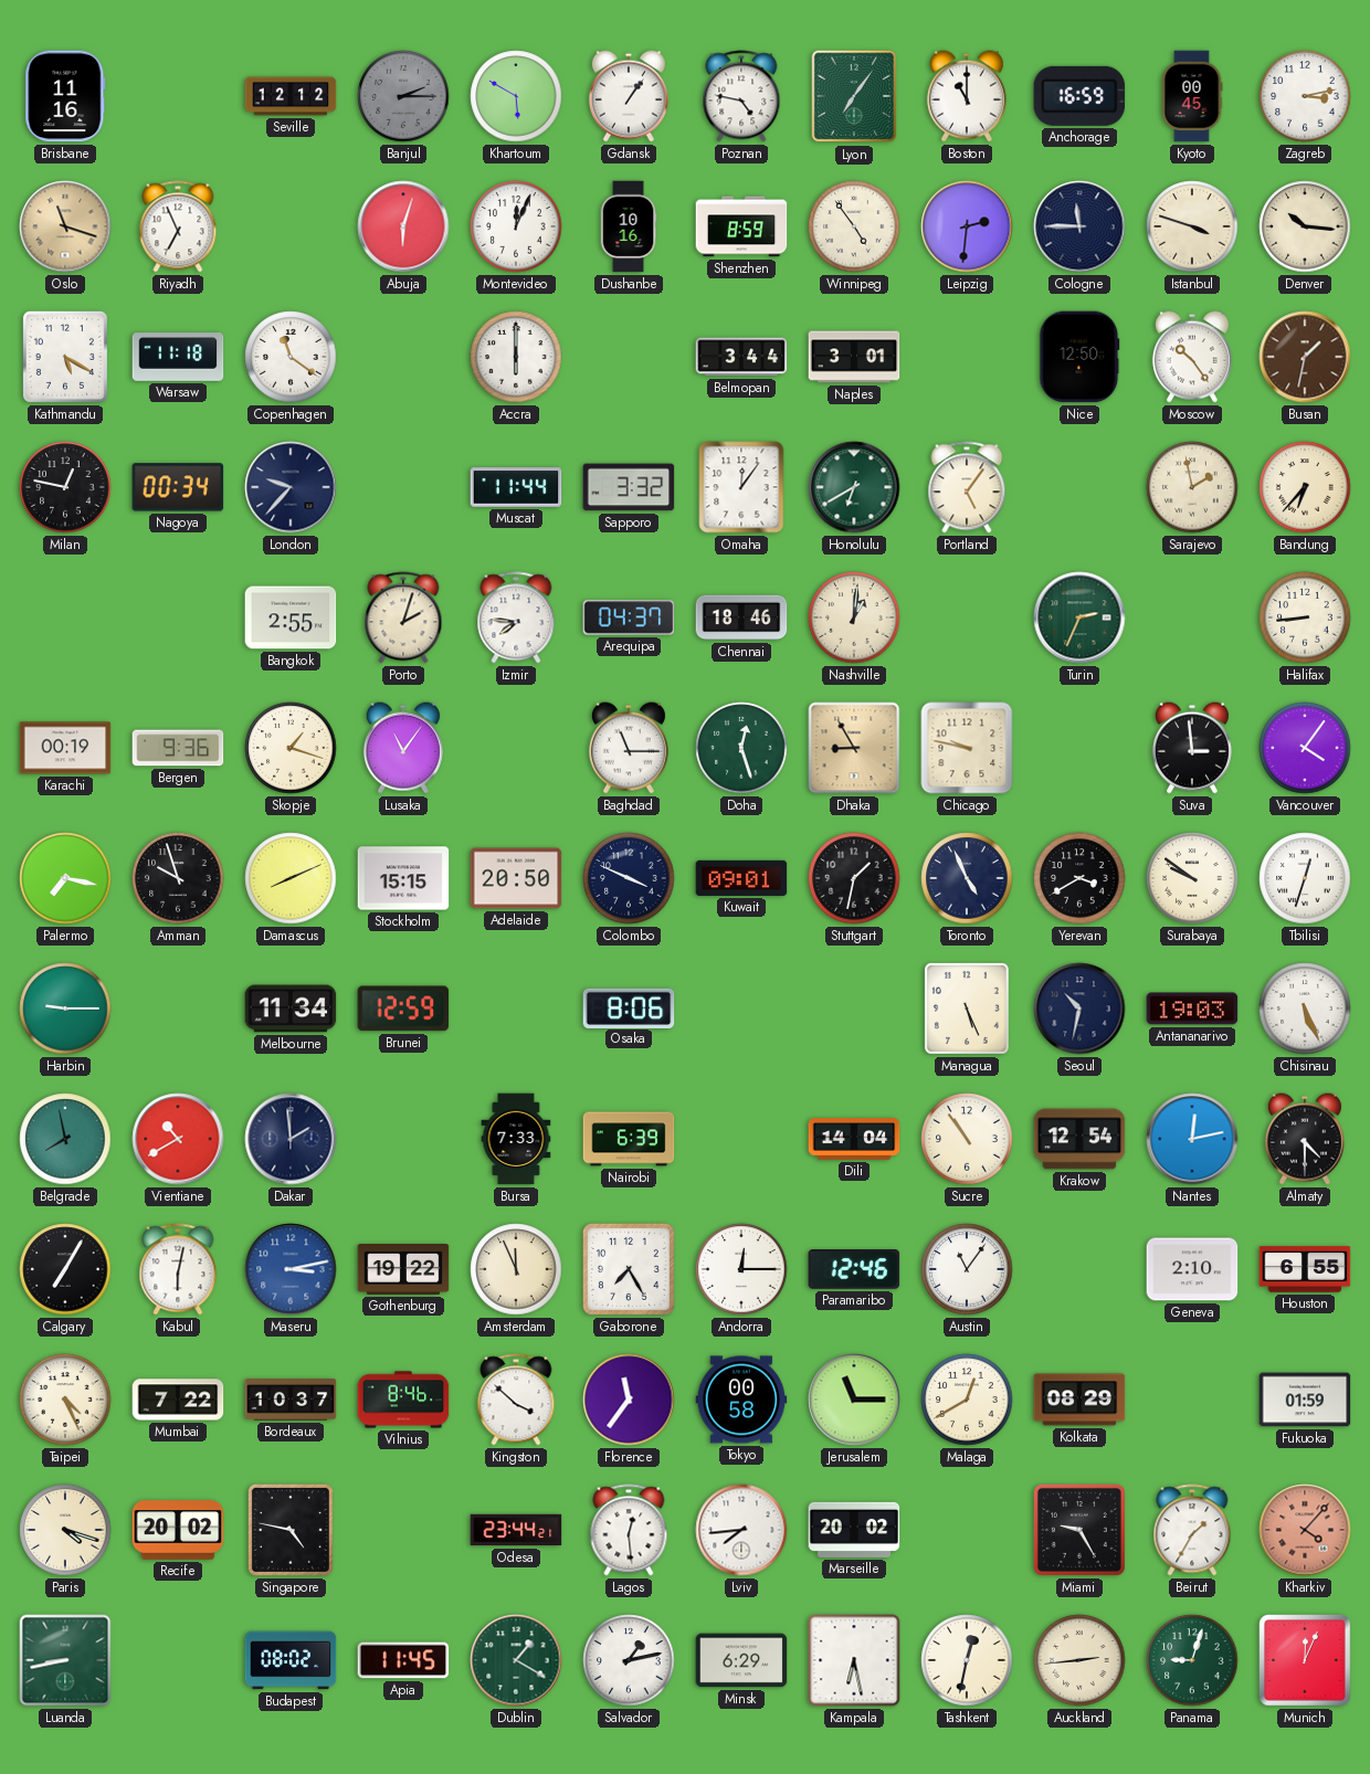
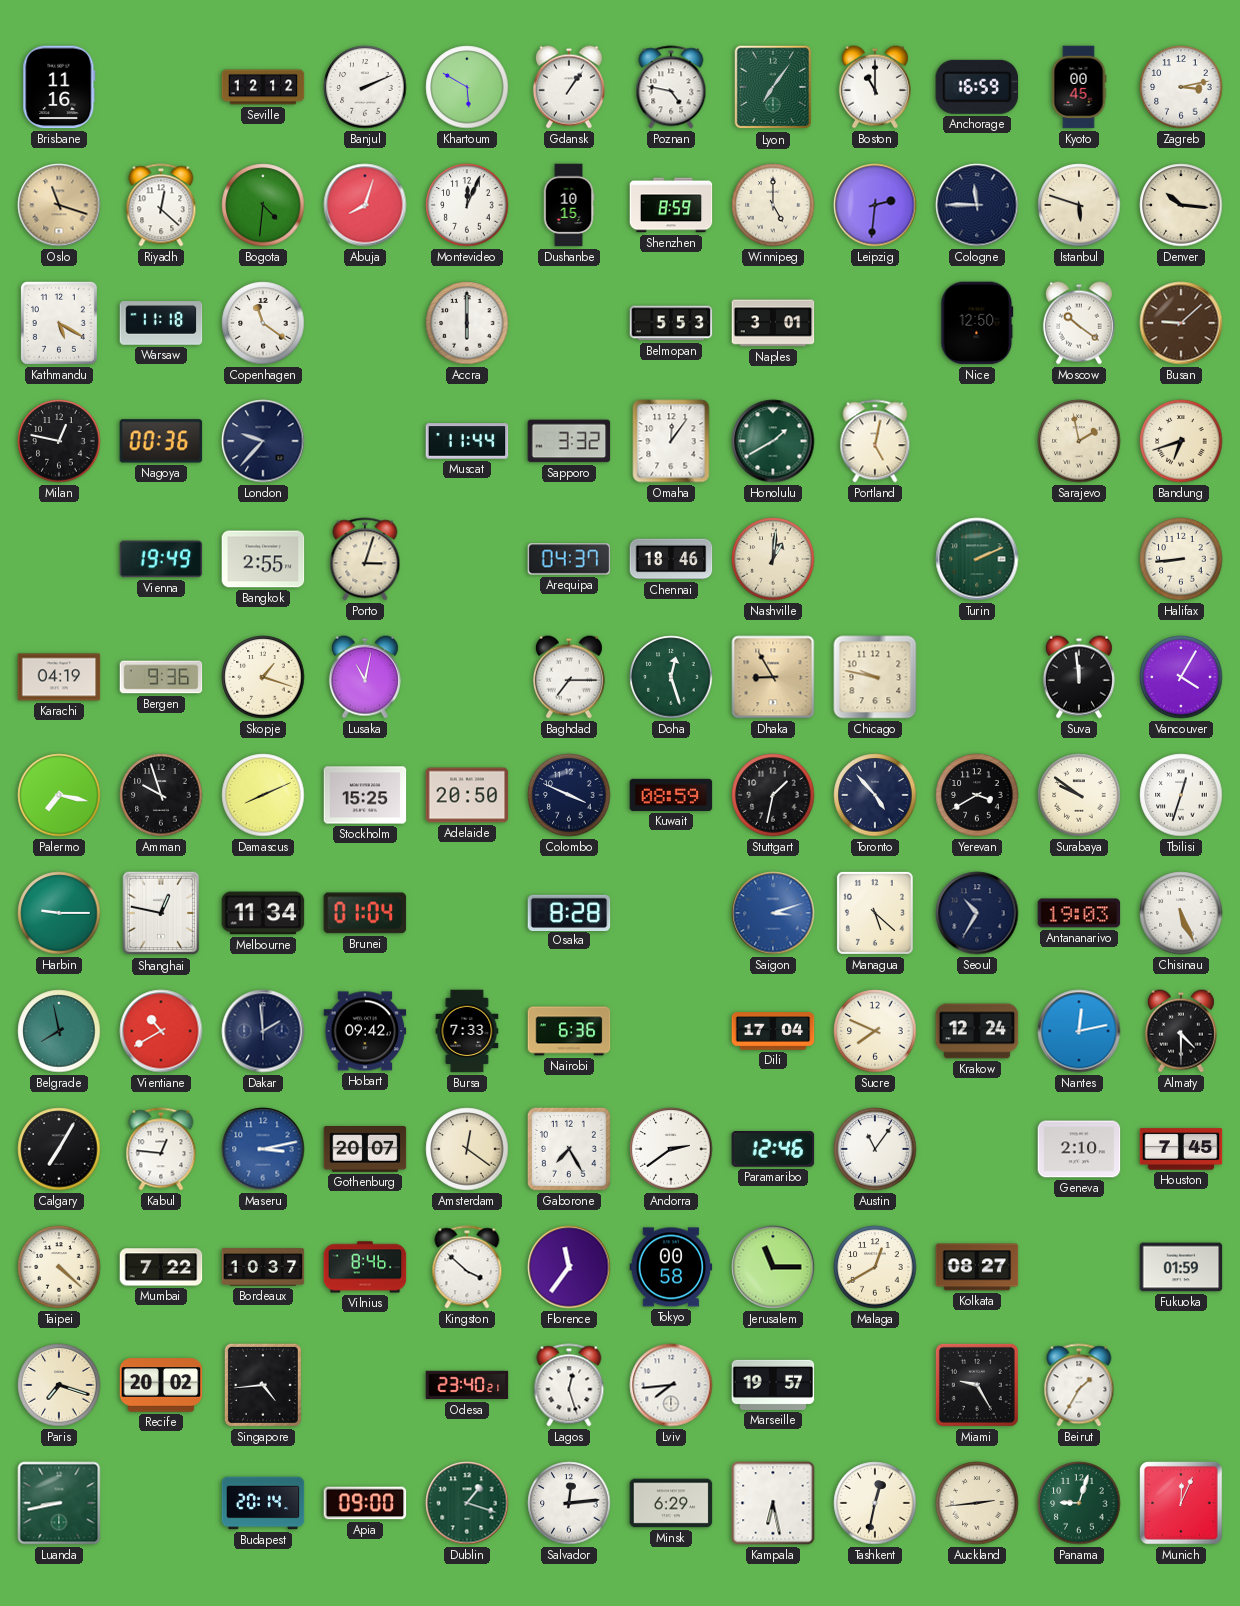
Banjul: 2:15 -> 2:11 (365, 87)
Banjul dial: grey -> white (365, 87)
Riyadh: 6:56 -> 12:22 (161, 205)
Bogota: none -> 4:31 (263, 205)
Abuja: 6:03 -> 8:03 (365, 205)
Dushanbe: 10:16 -> 10:15 (569, 205)
Winnipeg: 4:54 -> 5:00 (773, 205)
Istanbul: 3:48 -> 5:48 (1079, 205)
Belmopan: 3:44 -> 5:53 (671, 323)
Moscow: 10:24 -> 10:21 (1079, 323)
Busan: 1:32 -> 9:08 (1181, 323)
Nagoya: 00:34 -> 00:36 (161, 441)
Honolulu: 6:40 -> 1:40 (773, 441)
Portland: 5:06 -> 5:02 (875, 441)
Bandung: 6:37 -> 6:42 (1181, 441)
Vienna: none -> 19:49 (161, 559)
Porto: 2:03 -> 3:03 (365, 559)
Izmir: 7:46 -> none (516, 617)
Turin: 2:34 -> 2:11 (977, 559)
Karachi: 00:19 -> 04:19 (59, 677)
Lusaka: 11:06 -> 11:02 (365, 677)
Baghdad: 11:15 -> 7:15 (569, 677)
Suva: 2:59 -> 11:59 (1079, 677)
Vancouver: 4:06 -> 4:05 (1181, 677)
Stockholm: 15:15 -> 15:25 (365, 795)
Kuwait: 09:01 -> 08:59 (671, 795)
Toronto: 4:56 -> 4:53 (875, 795)
Shanghai: none -> 12:47 (161, 913)
Brunei: 12:59 -> 01:04 (365, 913)
Osaka: 8:06 -> 8:28 (569, 912)
Saigon: none -> 3:12 (773, 913)
Managua: 5:26 -> 5:22 (875, 913)
Seoul: 10:32 -> 10:35 (977, 913)
Hobart: none -> 09:42 (365, 1031)
Nairobi: 6:39 -> 6:36 (569, 1031)
Dili: 14:04 -> 17:04 (773, 1031)
Sucre: 10:54 -> 7:49 (875, 1031)
Krakow: 12:54 -> 12:24 (977, 1031)
Kabul: 6:02 -> 12:46 (161, 1149)
Gothenburg: 19:22 -> 20:07 (365, 1150)
Amsterdam: 11:56 -> 12:21 (467, 1149)
Andorra: 12:15 -> 2:39 (671, 1149)
Houston: 6:55 -> 7:45 (1181, 1149)
Taipei: 4:26 -> 4:22 (59, 1267)
Kolkata: 08:29 -> 08:27 (977, 1267)
Paris: 4:18 -> 7:18 (59, 1385)
Singapore: 4:47 -> 4:44 (263, 1385)
Odesa: 23:44 -> 23:40 (467, 1385)
Lagos: 12:29 -> 12:27 (569, 1385)
Marseille: 20:02 -> 19:57 (773, 1385)
Kharkiv: 4:07 -> none (1305, 1530)
Budapest: 08:02 -> 20:14 (263, 1503)
Apia: 11:45 -> 09:00 (365, 1503)
Dublin: 1:20 -> 1:18 (467, 1503)
Salvador: 1:13 -> 12:14 (569, 1503)
